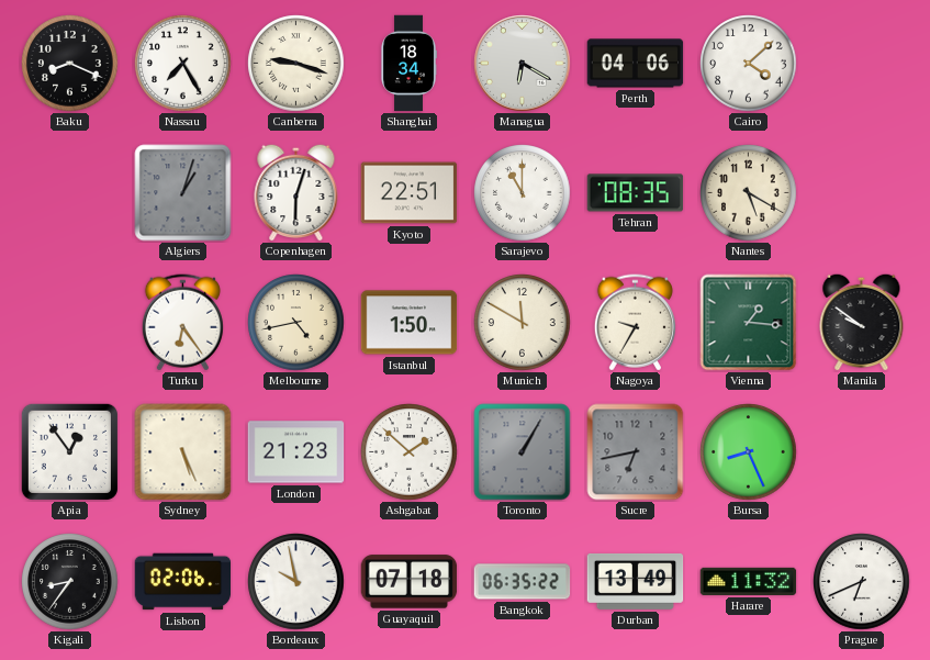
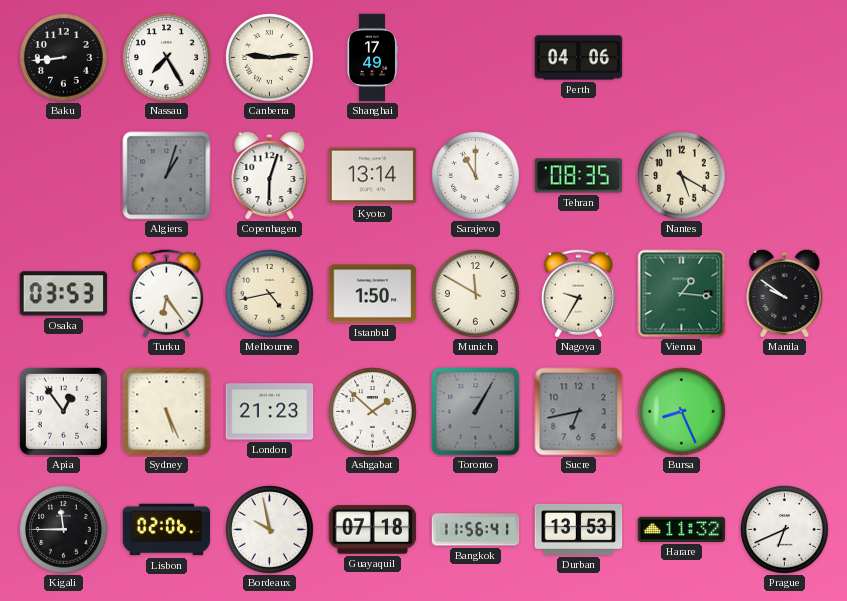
Baku: 8:19 -> 8:44 (64, 58)
Canberra: 9:18 -> 9:14 (270, 58)
Shanghai: 18:34 -> 17:49 (372, 58)
Managua: 6:20 -> none (523, 64)
Cairo: 4:08 -> none (749, 64)
Kyoto: 22:51 -> 13:14 (373, 176)
Osaka: none -> 03:53 (64, 294)
Kigali: 8:36 -> 11:45 (64, 530)
Bangkok: 06:35 -> 11:56 (476, 530)
Durban: 13:49 -> 13:53 (579, 529)
